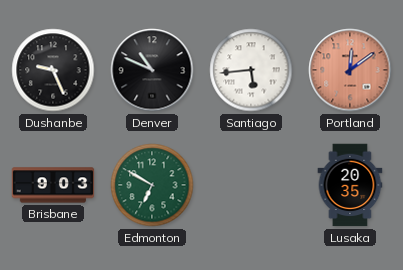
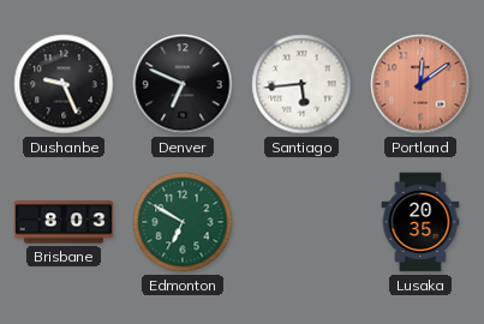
Denver: 10:49 -> 6:49 (183, 84)
Brisbane: 9:03 -> 8:03 (64, 222)
